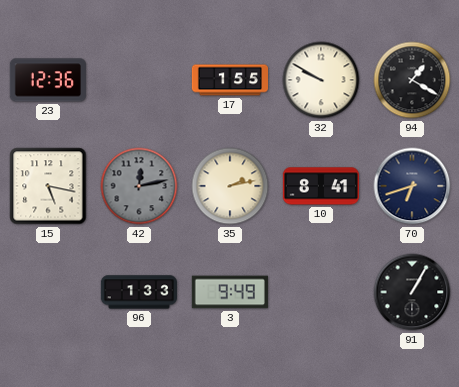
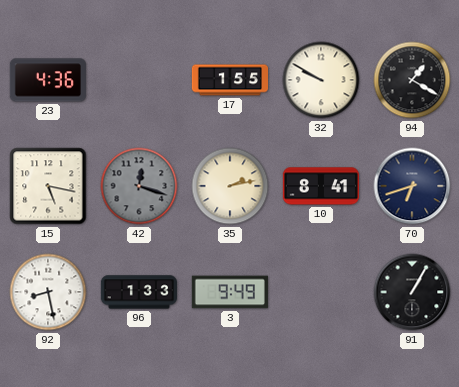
23: 12:36 -> 4:36 (48, 80)
42: 12:13 -> 12:18 (139, 186)
92: none -> 8:28 (48, 292)
